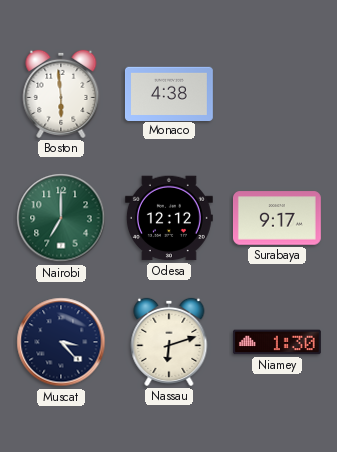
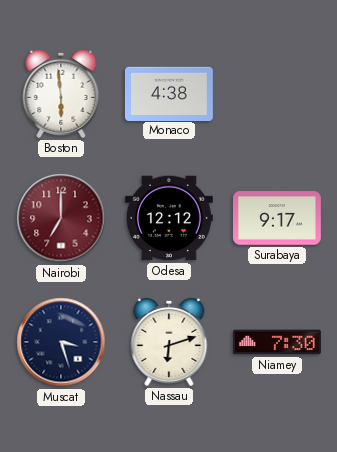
Nairobi dial: green -> burgundy (61, 218)
Muscat: 3:23 -> 3:27 (61, 342)
Niamey: 1:30 -> 7:30 (277, 342)
